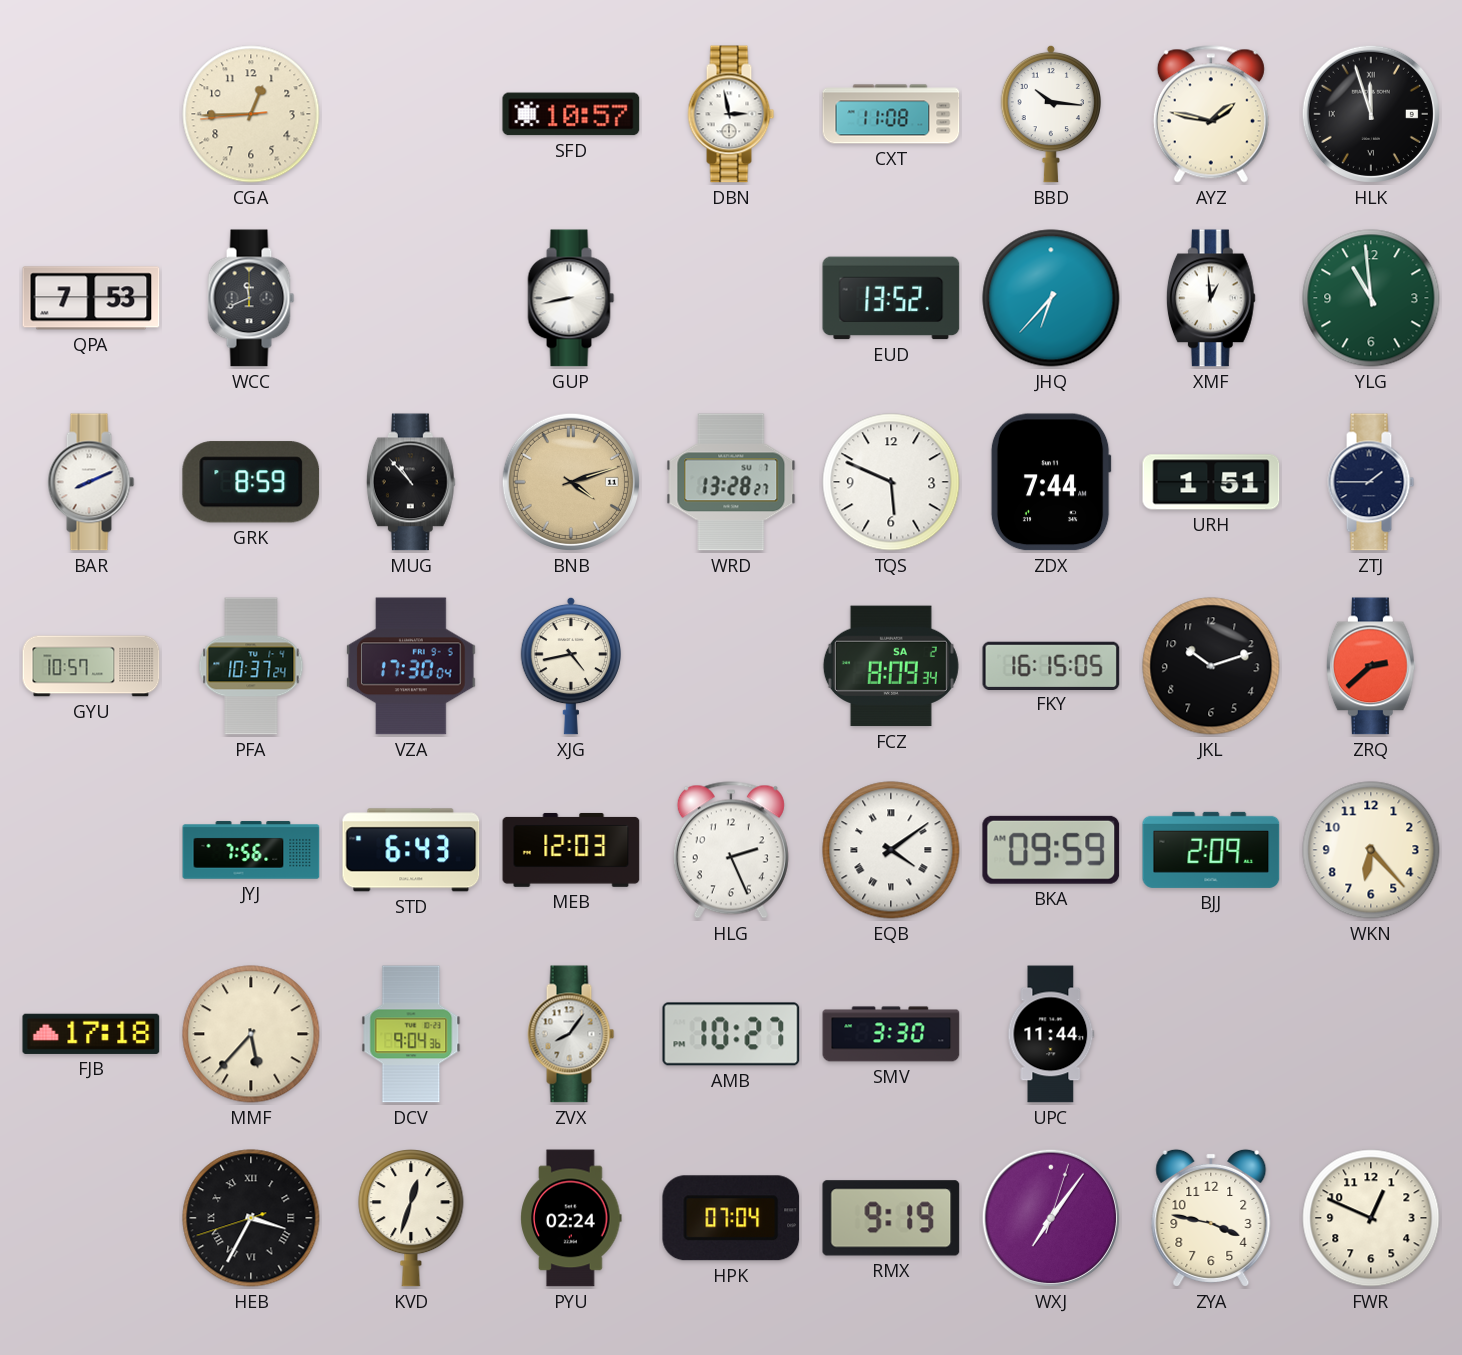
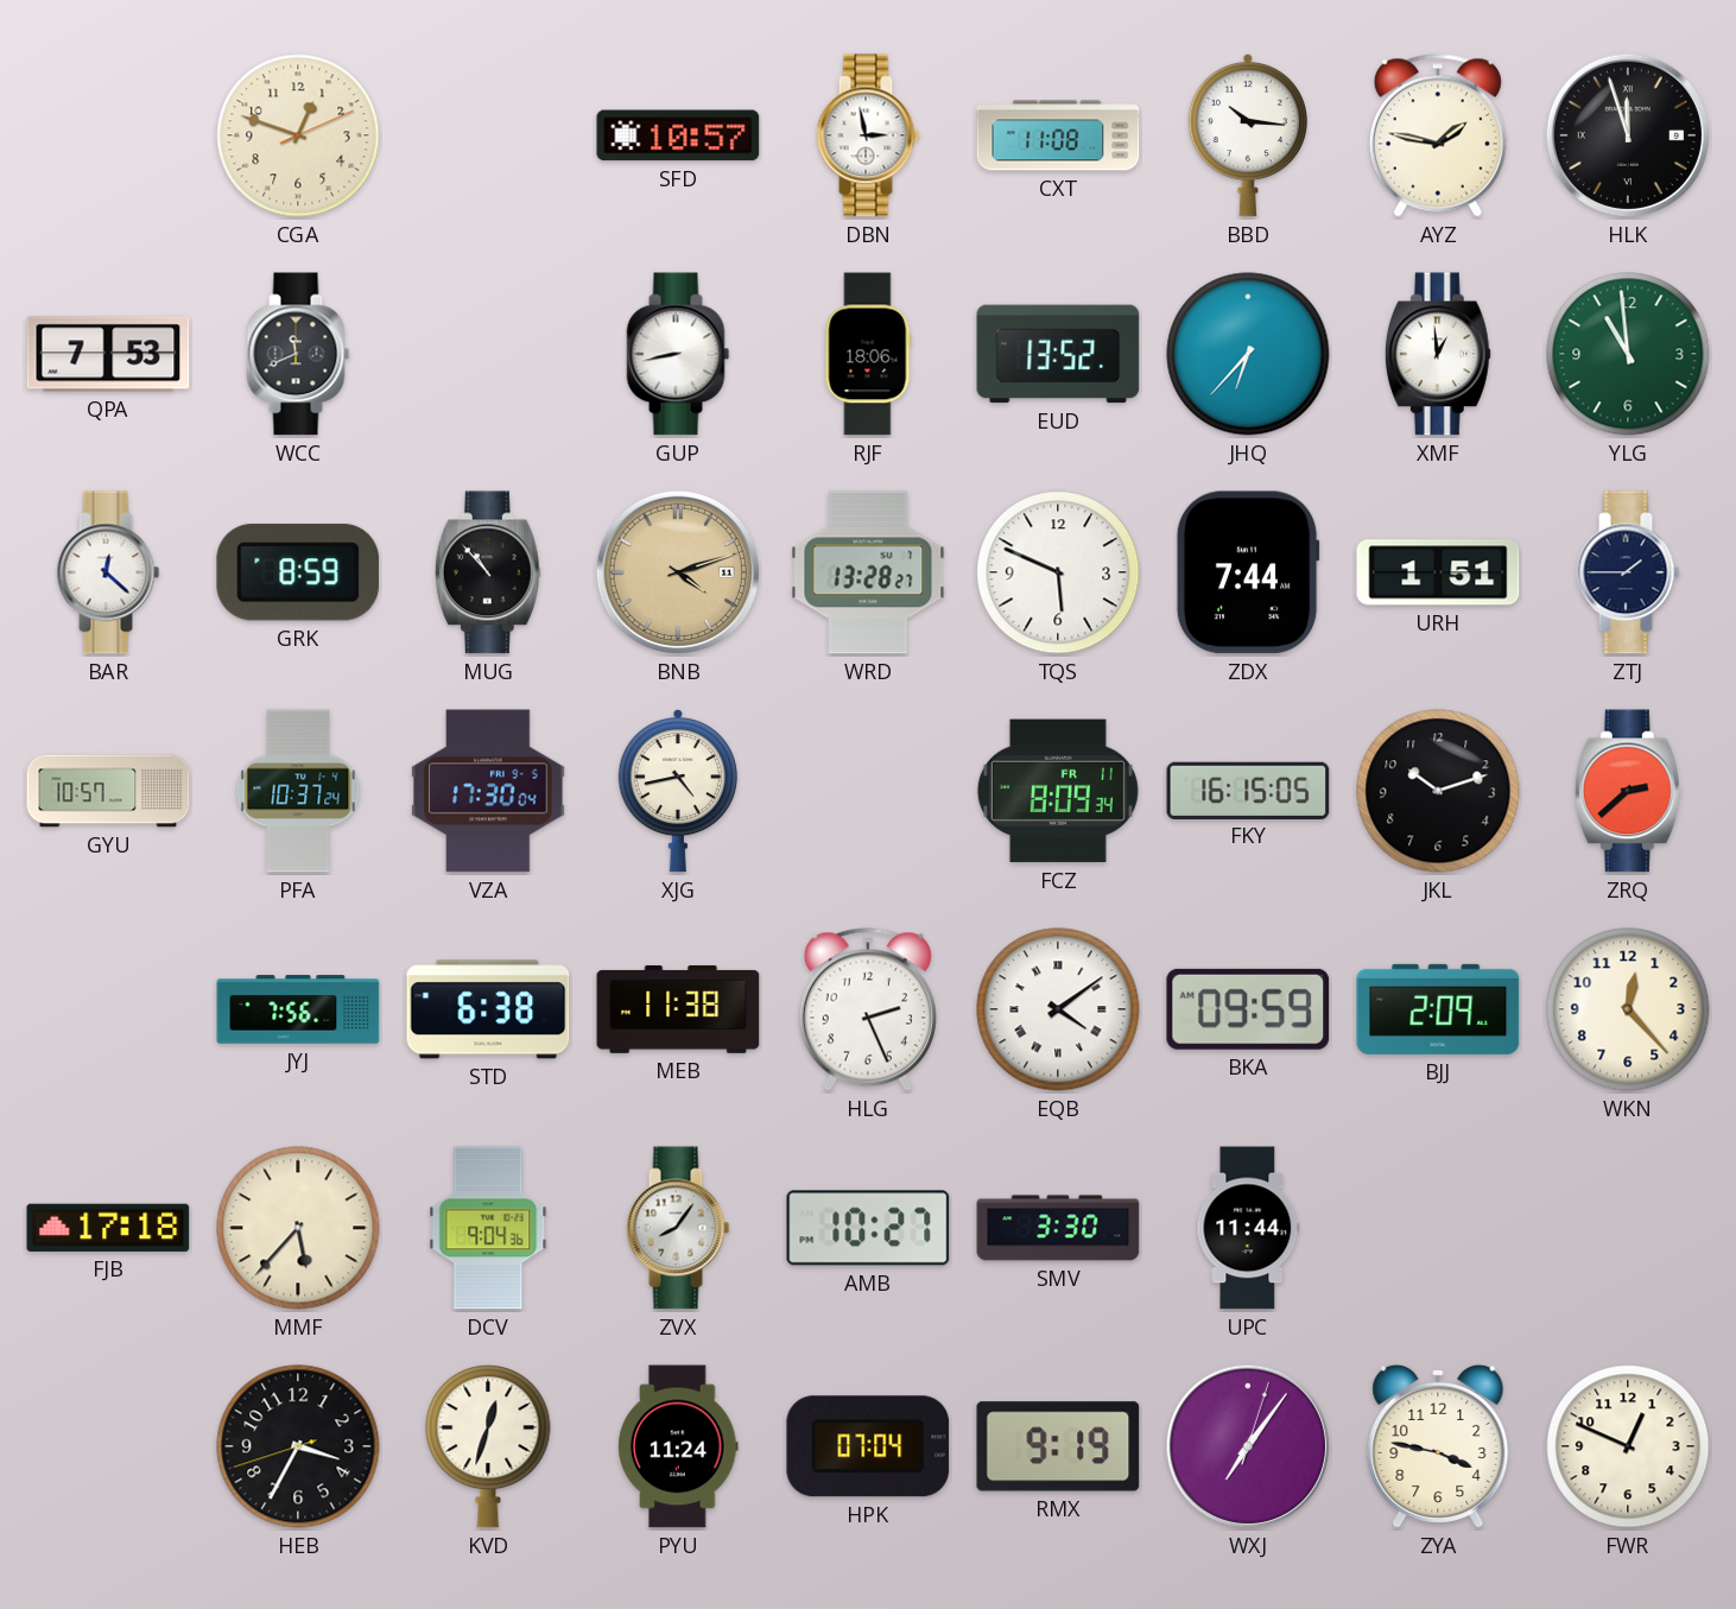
CGA: 12:44 -> 12:48 (298, 135)
RJF: none -> 18:06 (868, 354)
BAR: 8:11 -> 12:22 (108, 572)
FCZ date: SA 2 -> FR 11 (1058, 791)
STD: 6:43 -> 6:38 (488, 1009)
MEB: 12:03 -> 11:38 (678, 1009)
WKN: 6:23 -> 12:23 (1628, 1009)
HEB numerals: Roman -> Arabic (298, 1446)
PYU: 02:24 -> 11:24 (678, 1446)
